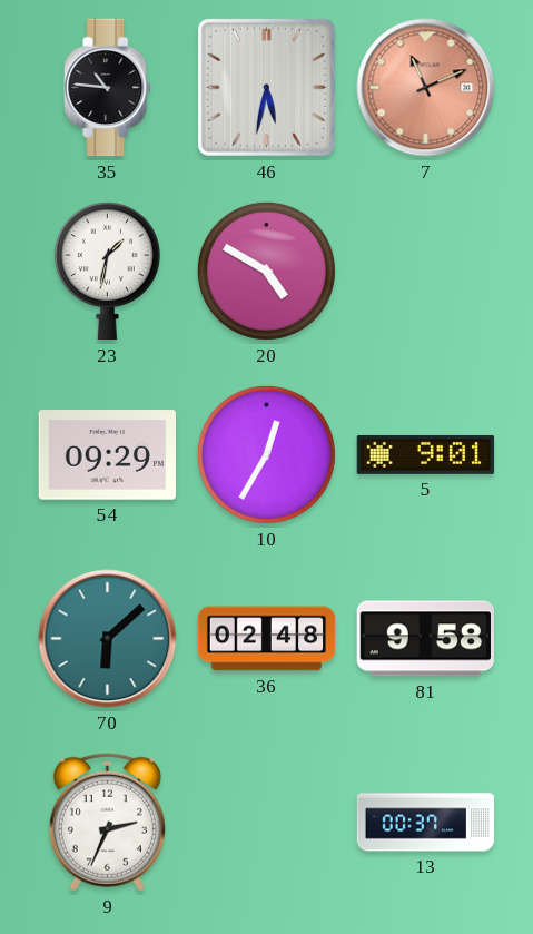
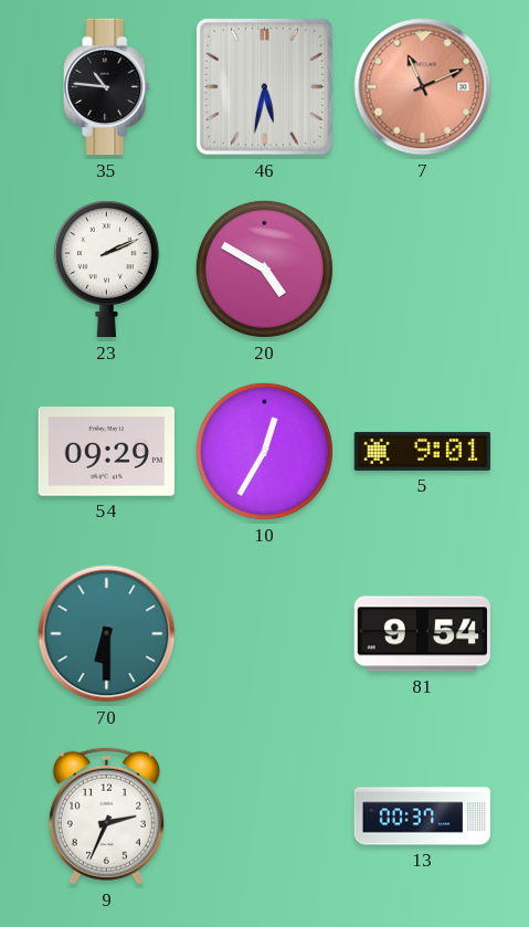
23: 1:32 -> 2:11 (106, 270)
70: 6:08 -> 6:30 (107, 634)
36: 02:48 -> none (267, 639)
81: 9:58 -> 9:54 (422, 634)
